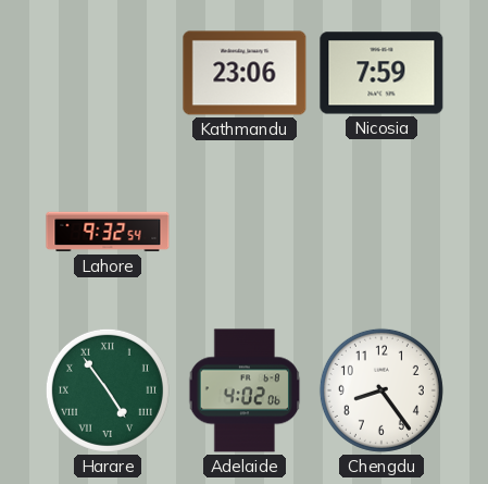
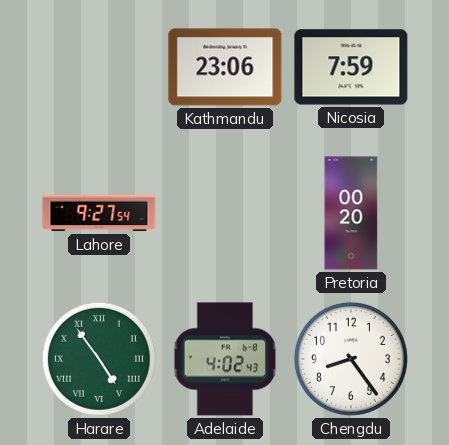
Lahore: 9:32 -> 9:27 (99, 213)
Pretoria: none -> 00:20 (351, 213)
Adelaide: 4:02:06 -> 4:02:43 (225, 359)
